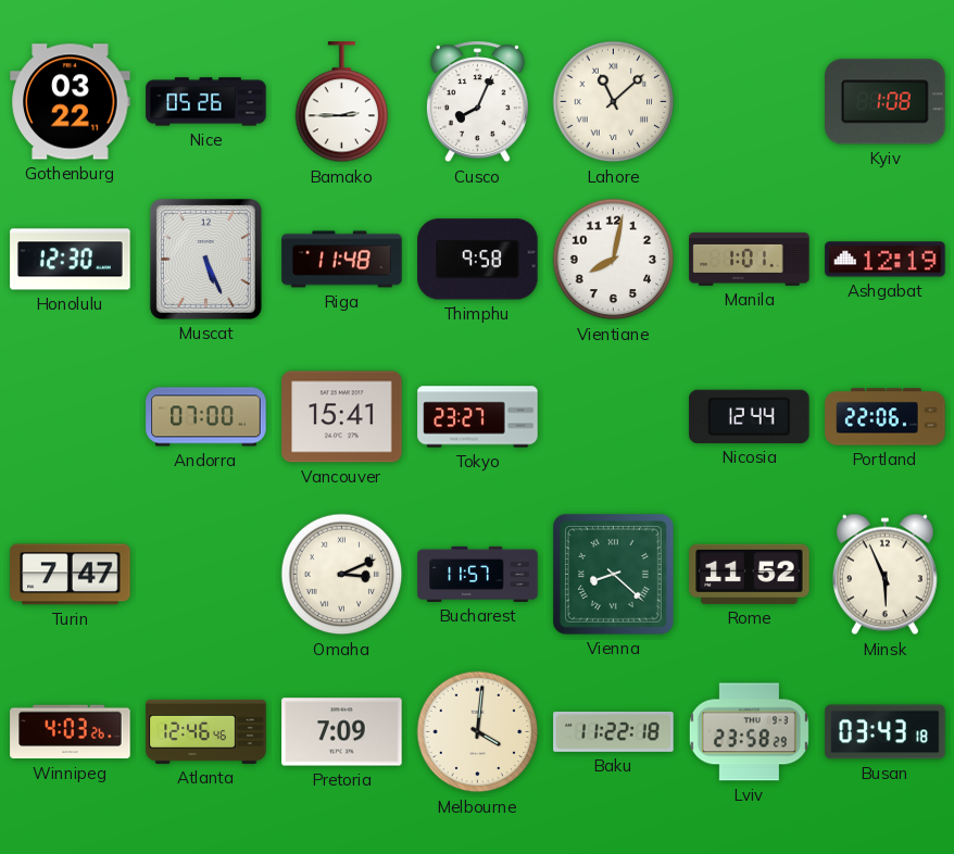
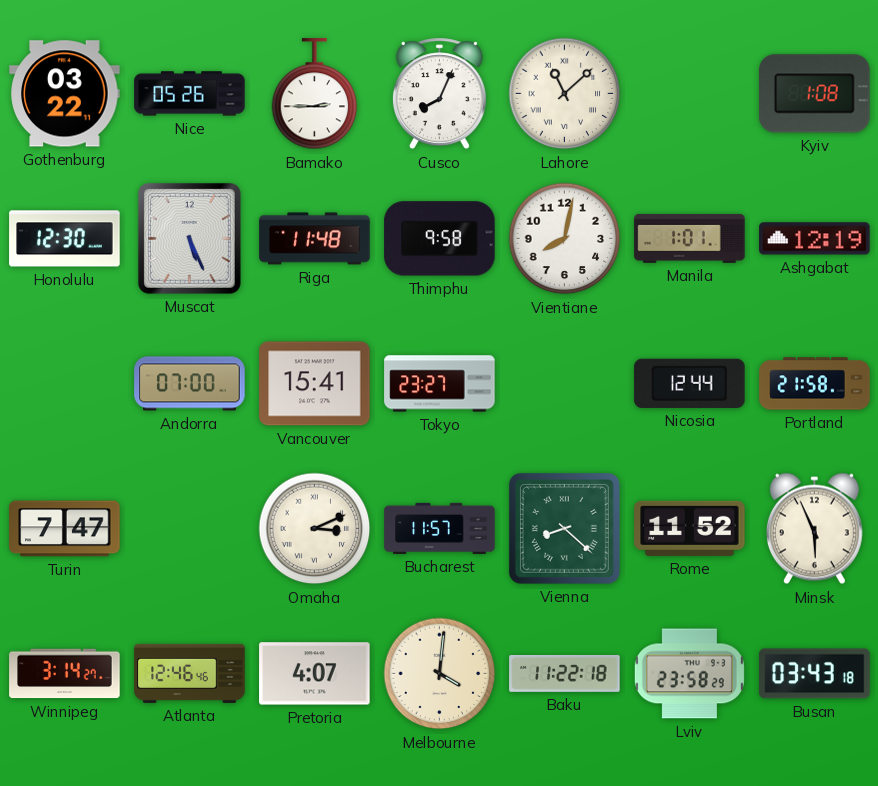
Portland: 22:06 -> 21:58 (815, 384)
Winnipeg: 4:03 -> 3:14 (65, 674)
Pretoria: 7:09 -> 4:07 (315, 674)
